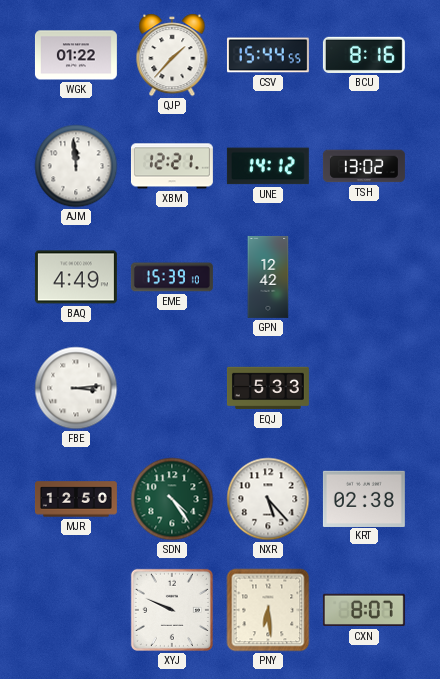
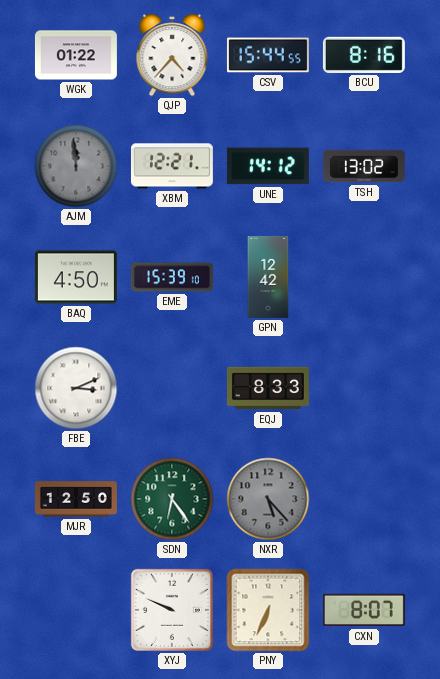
QJP: 1:37 -> 4:37 (172, 55)
AJM dial: white -> grey (76, 166)
BAQ: 4:49 -> 4:50 (76, 277)
FBE: 3:14 -> 3:11 (76, 388)
EQJ: 5:33 -> 8:33 (268, 388)
SDN: 4:24 -> 6:24 (172, 499)
NXR dial: white -> grey (268, 499)
KRT: 02:38 -> none (364, 498)
PNY: 6:29 -> 6:34 (268, 610)
